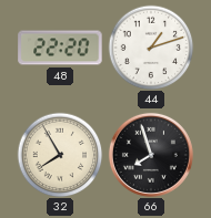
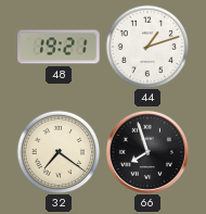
48: 22:20 -> 19:21 (59, 47)
32: 7:55 -> 7:21 (59, 152)
